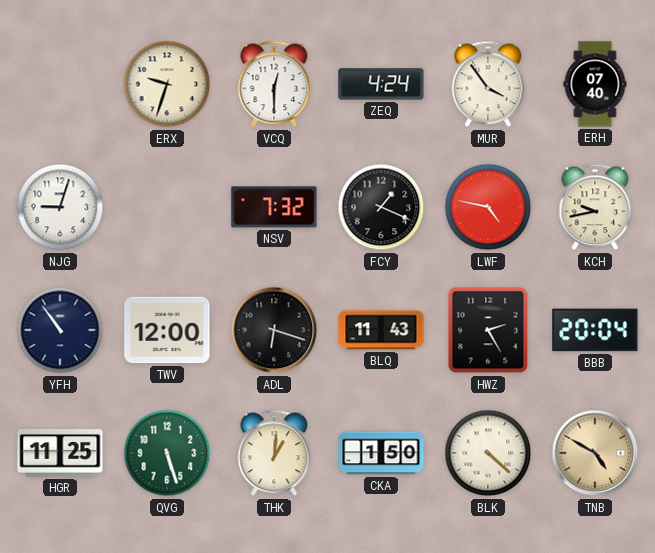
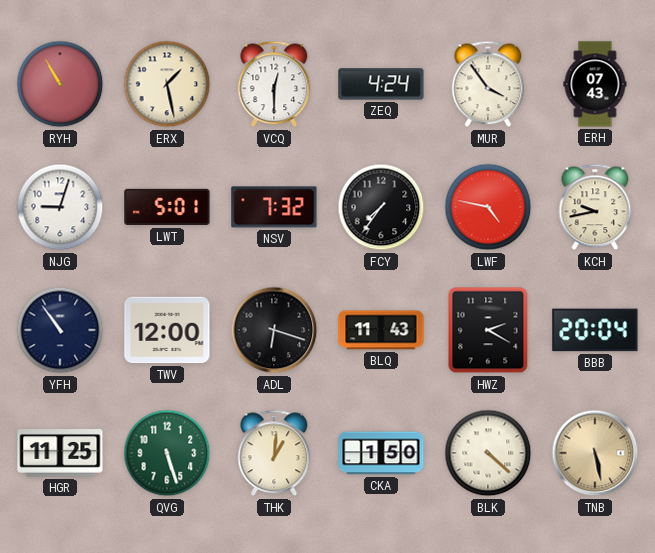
RYH: none -> 10:55 (60, 84)
ERX: 9:33 -> 1:28 (167, 84)
ERH: 07:40 -> 07:43 (595, 84)
LWT: none -> 5:01 (167, 207)
FCY: 1:19 -> 7:36 (381, 207)
HWZ: 2:25 -> 2:20 (488, 330)
TNB: 4:50 -> 5:28 (595, 453)
